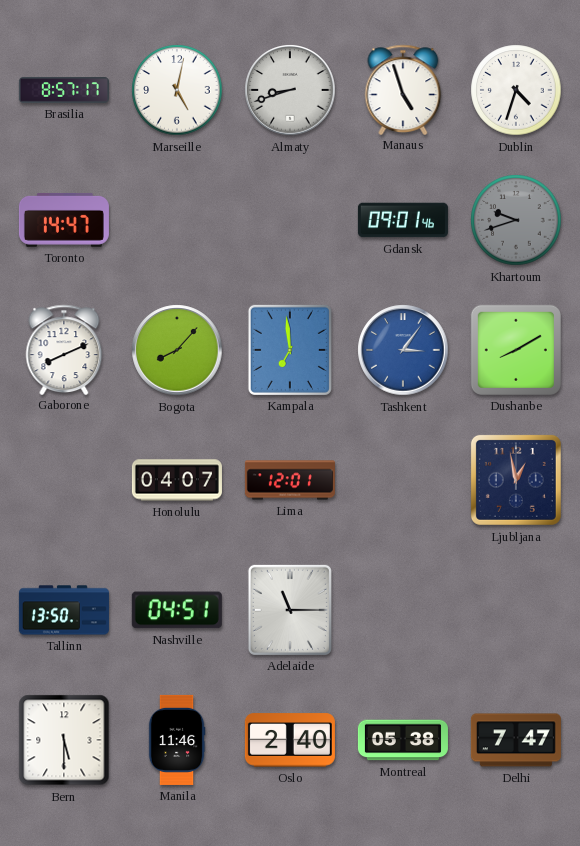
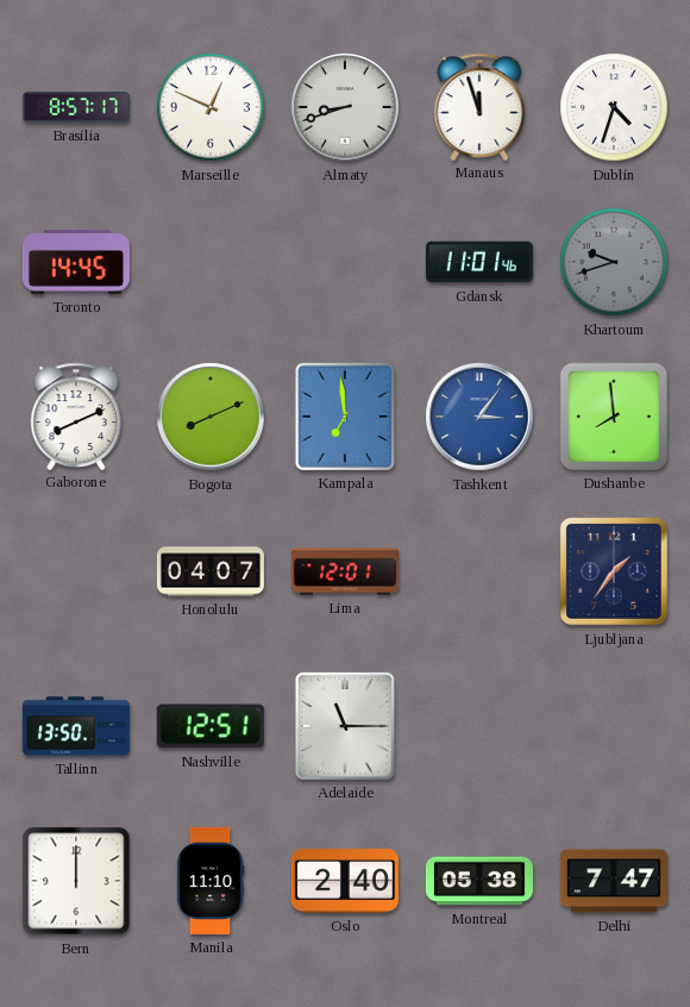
Marseille: 5:02 -> 12:49 (211, 107)
Manaus: 4:57 -> 11:57 (479, 106)
Toronto: 14:47 -> 14:45 (76, 262)
Gdansk: 09:01 -> 11:01 (479, 262)
Bogota: 8:07 -> 8:11 (211, 417)
Dushanbe: 8:10 -> 7:59 (614, 417)
Ljubljana: 12:58 -> 1:36 (614, 571)
Nashville: 04:51 -> 12:51 (211, 726)
Bern: 5:30 -> 12:00 (76, 881)
Manila: 11:46 -> 11:10 (211, 881)
